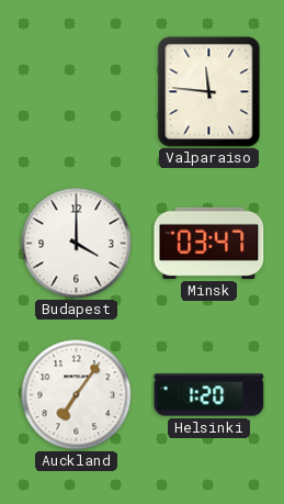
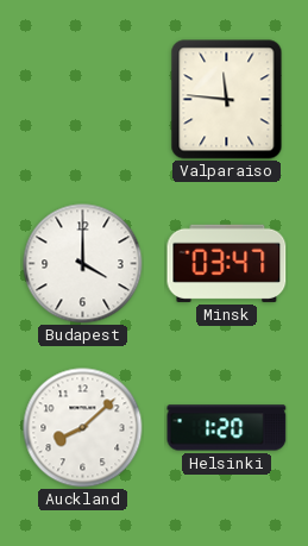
Auckland: 7:06 -> 8:08 (83, 428)
